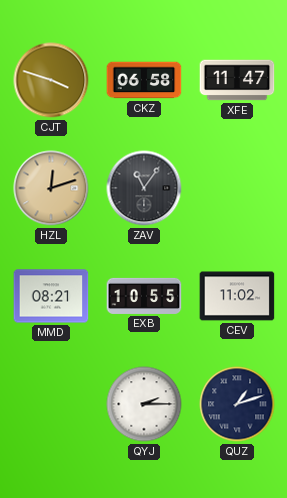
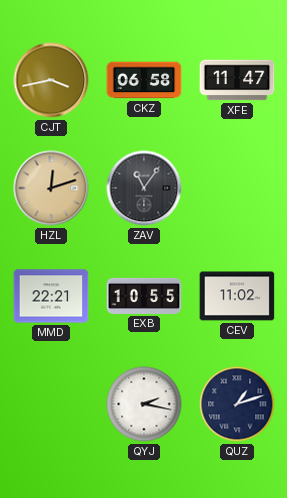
CJT: 3:48 -> 3:43 (51, 80)
MMD: 08:21 -> 22:21 (51, 296)
QYJ: 2:15 -> 2:17 (144, 404)
